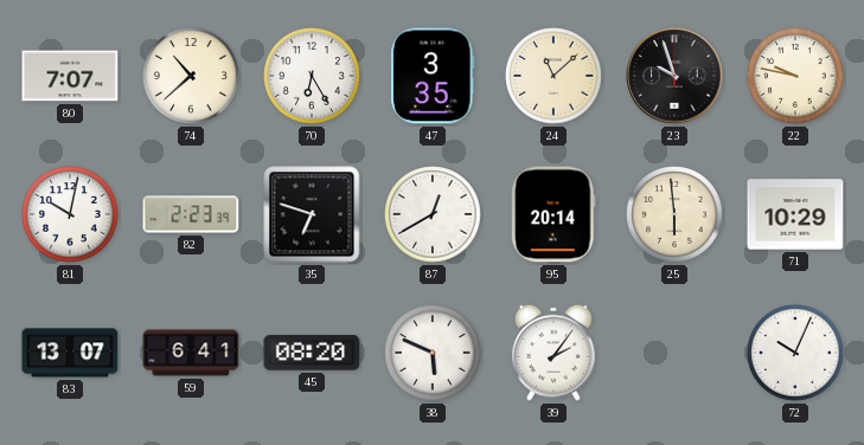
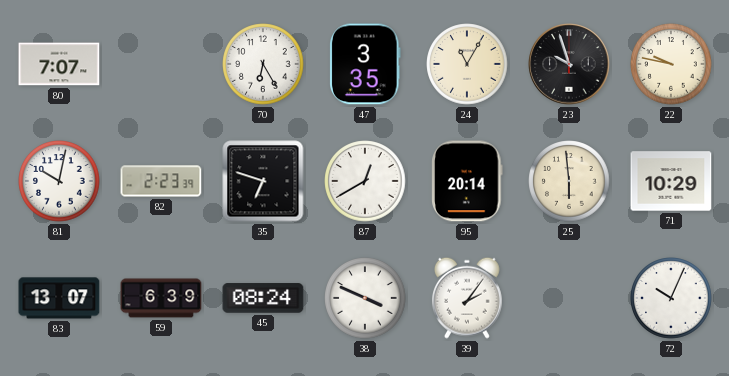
74: 10:38 -> none (191, 76)
24: 11:08 -> 11:05 (467, 64)
59: 6:41 -> 6:39 (161, 298)
45: 08:20 -> 08:24 (263, 298)
38: 5:49 -> 3:49 (365, 298)
